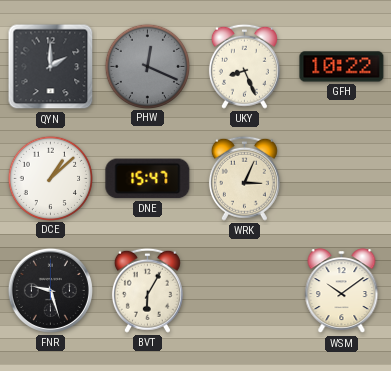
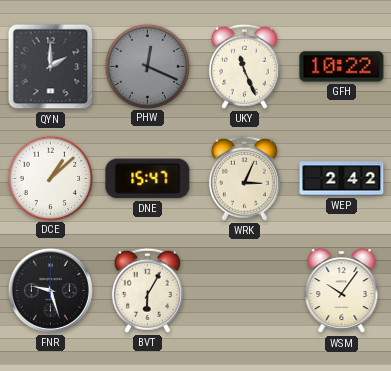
UKY: 8:26 -> 11:26 (244, 66)
WEP: none -> 2:42 (342, 179)
WSM: 10:09 -> 10:06 (342, 291)
